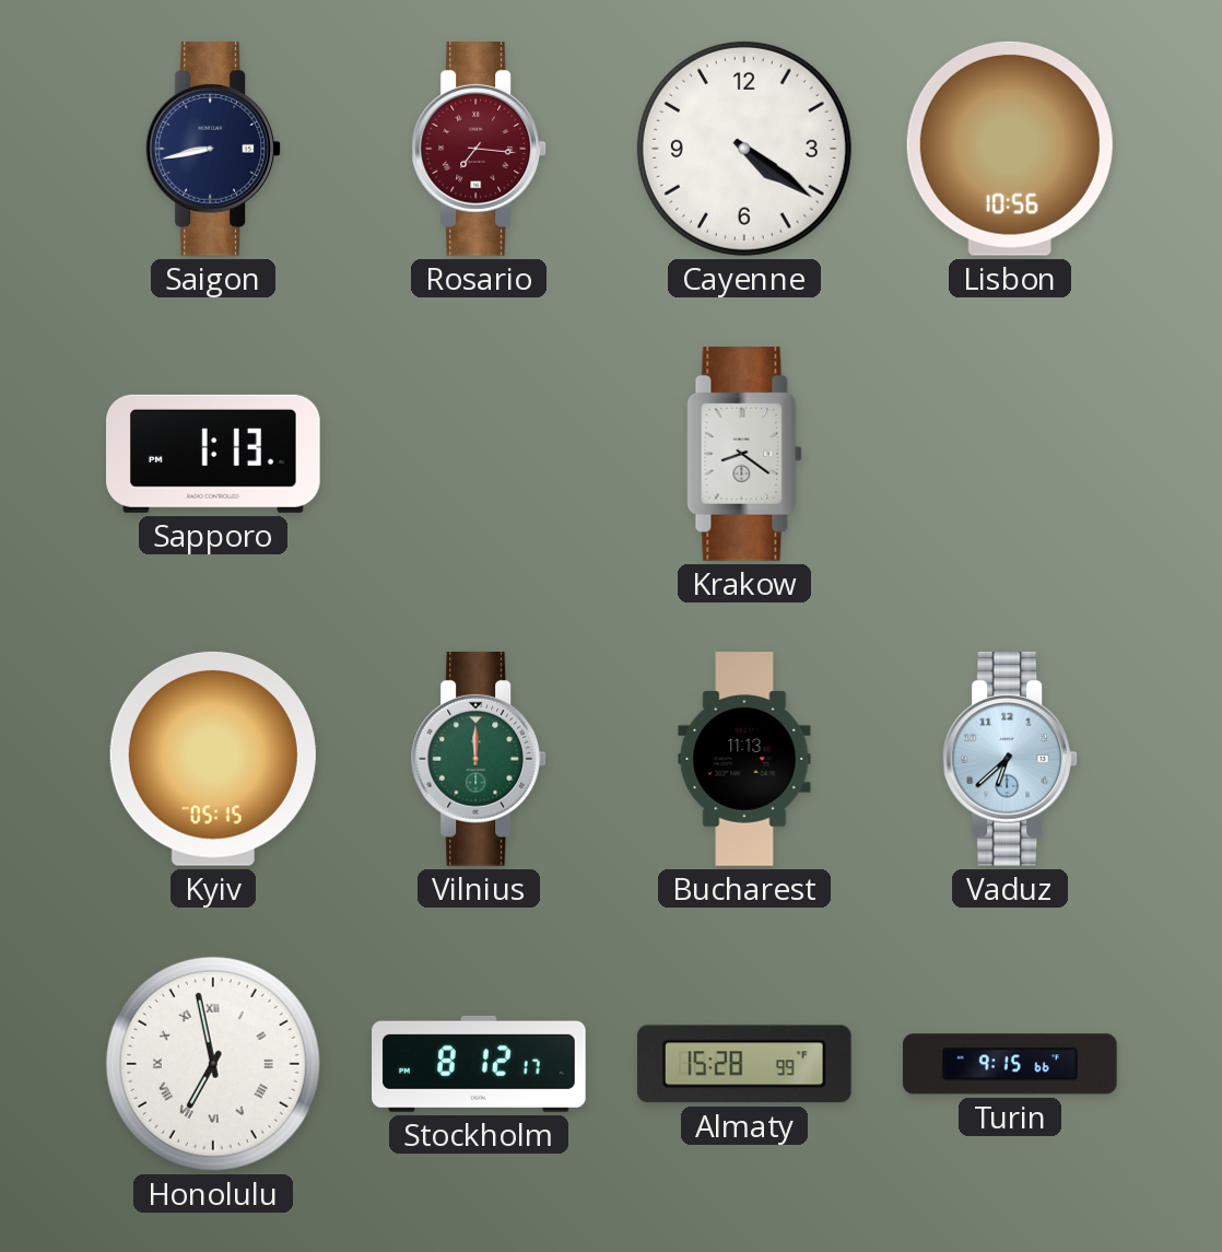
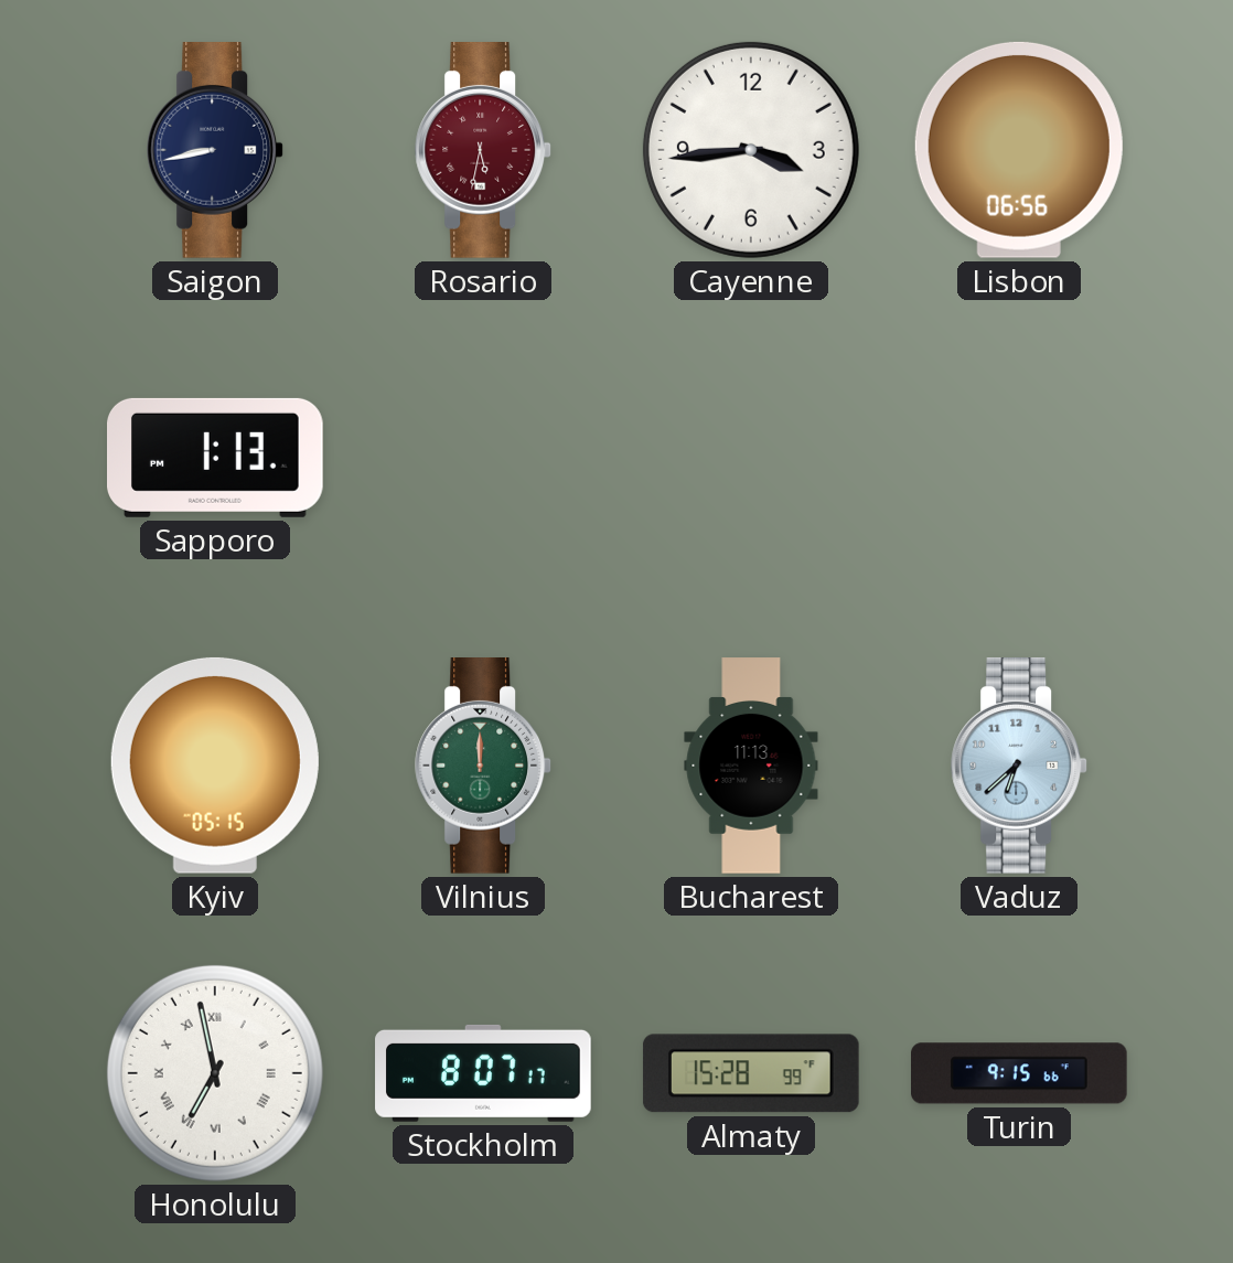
Rosario: 7:16 -> 5:32 (483, 151)
Cayenne: 4:21 -> 3:44 (751, 150)
Lisbon: 10:56 -> 06:56 (1019, 150)
Krakow: 8:21 -> none (744, 455)
Stockholm: 8:12 -> 8:07 (483, 1073)
